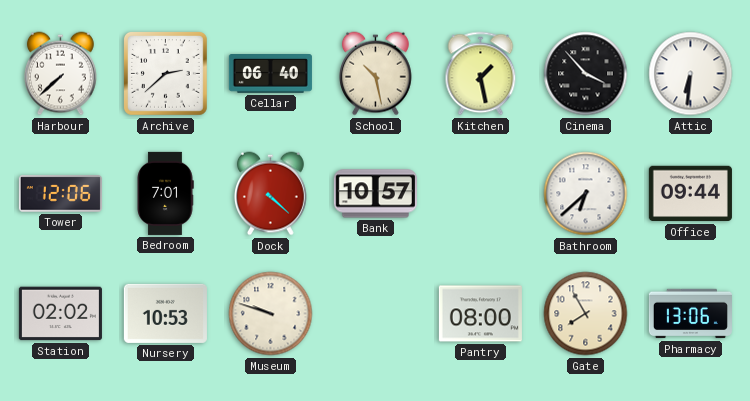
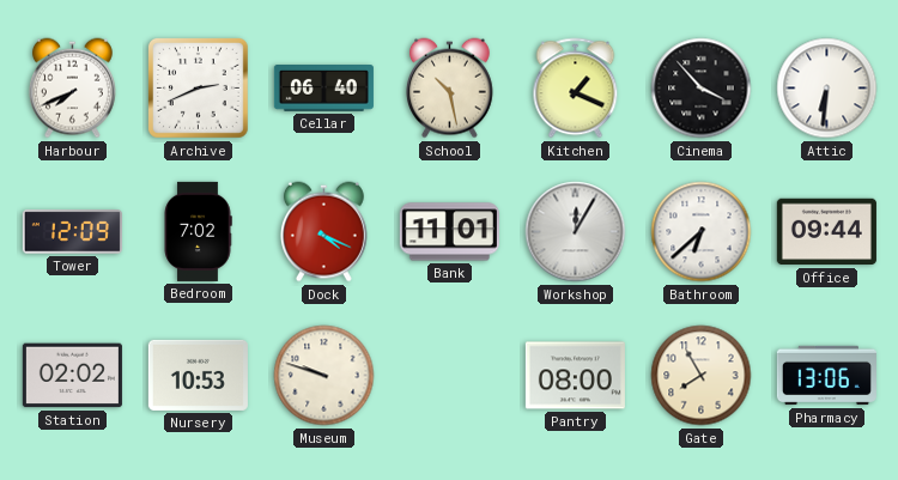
Harbour: 7:38 -> 7:41 (72, 89)
Archive: 2:38 -> 2:41 (199, 89)
Kitchen: 1:28 -> 1:19 (576, 89)
Tower: 12:06 -> 12:09 (72, 232)
Bedroom: 7:01 -> 7:02 (198, 231)
Dock: 4:22 -> 4:19 (323, 232)
Bank: 10:57 -> 11:01 (449, 232)
Workshop: none -> 12:05 (576, 232)
